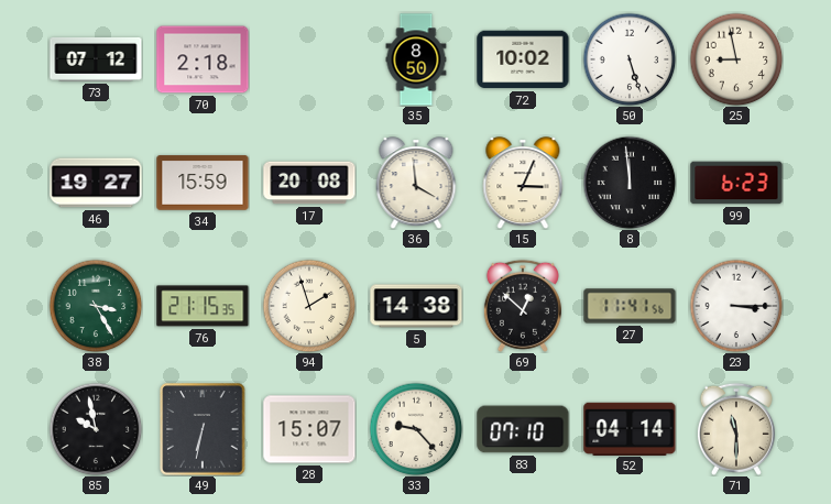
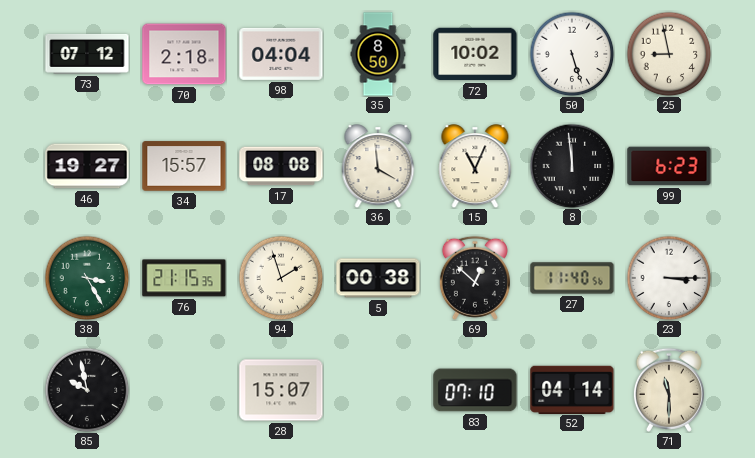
98: none -> 04:04 (281, 54)
34: 15:59 -> 15:57 (184, 166)
17: 20:08 -> 08:08 (281, 166)
15: 3:04 -> 11:04 (475, 166)
5: 14:38 -> 00:38 (378, 278)
27: 11:41 -> 11:40 (572, 278)
49: 6:32 -> none (203, 429)
33: 9:23 -> none (416, 429)
